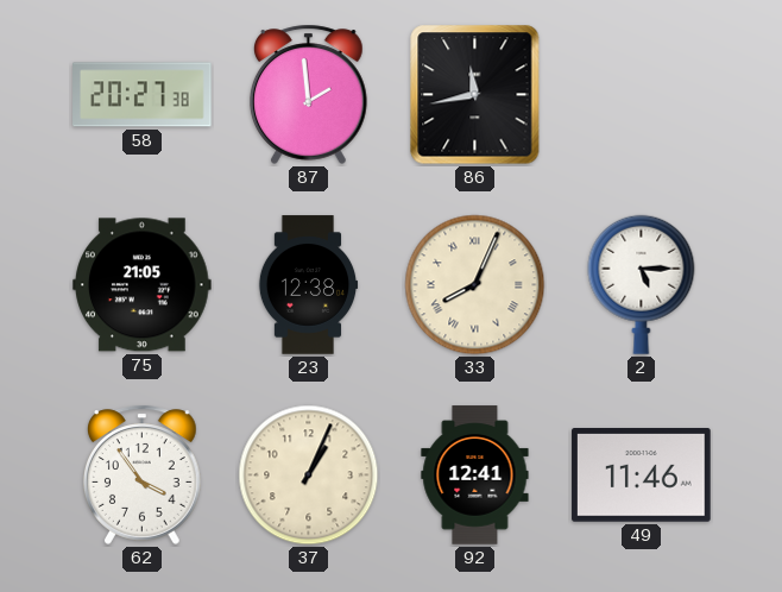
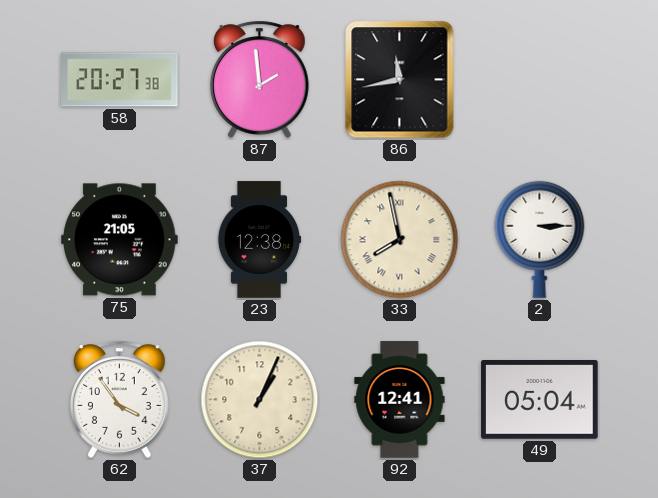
33: 8:04 -> 7:58 (400, 240)
2: 5:15 -> 3:15 (540, 239)
49: 11:46 -> 05:04 (540, 400)
